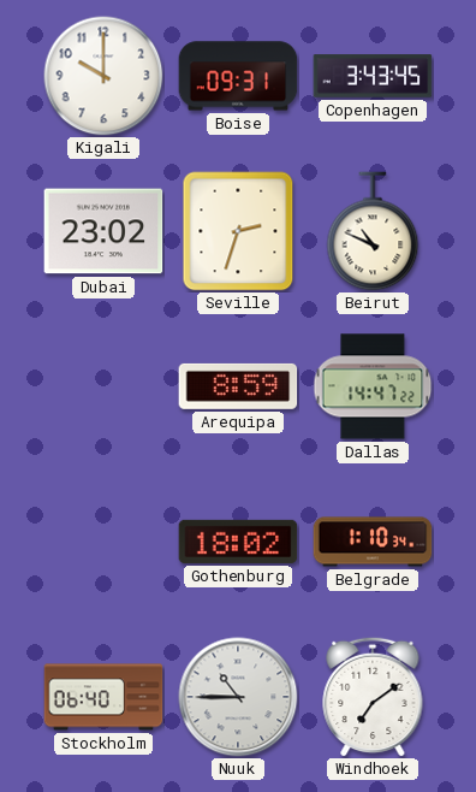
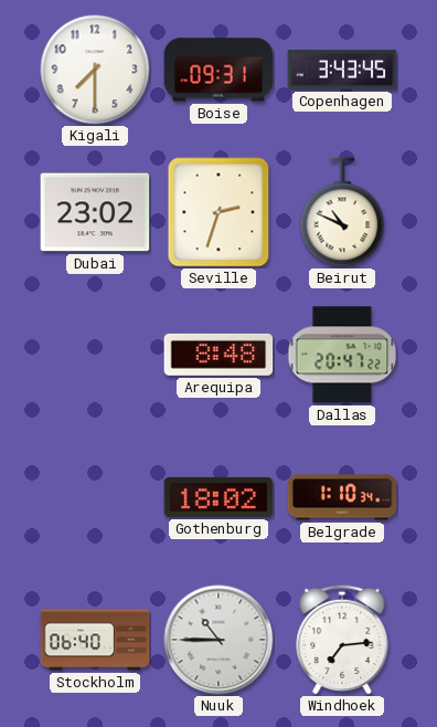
Kigali: 10:00 -> 7:30 (95, 70)
Arequipa: 8:59 -> 8:48 (218, 355)
Dallas: 14:47 -> 20:47 (342, 355)
Windhoek: 7:09 -> 7:14 (342, 640)
